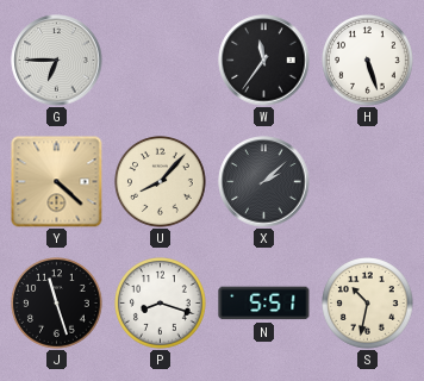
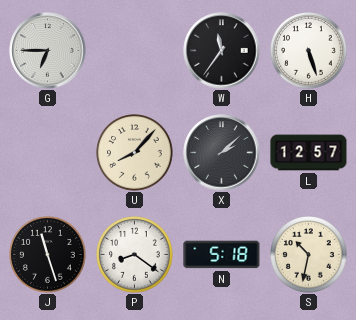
Y: 4:22 -> none (57, 182)
L: none -> 12:57 (309, 153)
P: 8:18 -> 8:21 (135, 255)
N: 5:51 -> 5:18 (222, 255)
